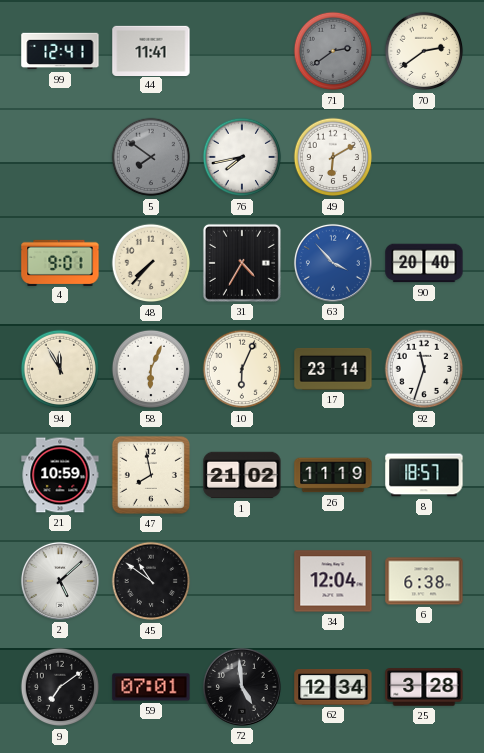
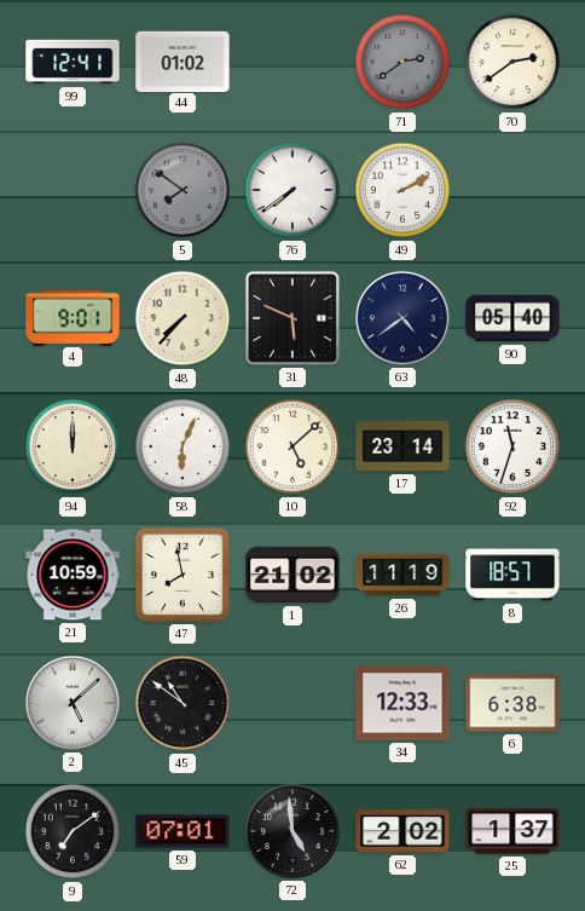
44: 11:41 -> 01:02 (183, 60)
76: 7:43 -> 7:39 (292, 190)
49: 6:10 -> 2:10 (402, 190)
31: 4:35 -> 5:49 (292, 318)
63: 3:53 -> 4:39 (402, 318)
63 dial: blue -> navy (402, 318)
90: 20:40 -> 05:40 (512, 318)
94: 11:55 -> 12:00 (73, 446)
10: 6:04 -> 5:08 (292, 446)
34: 12:04 -> 12:33 (402, 703)
62: 12:34 -> 2:02 (402, 832)
25: 3:28 -> 1:37 (512, 831)
